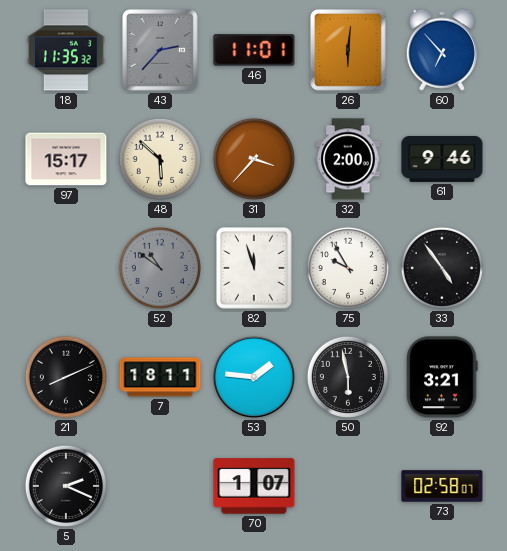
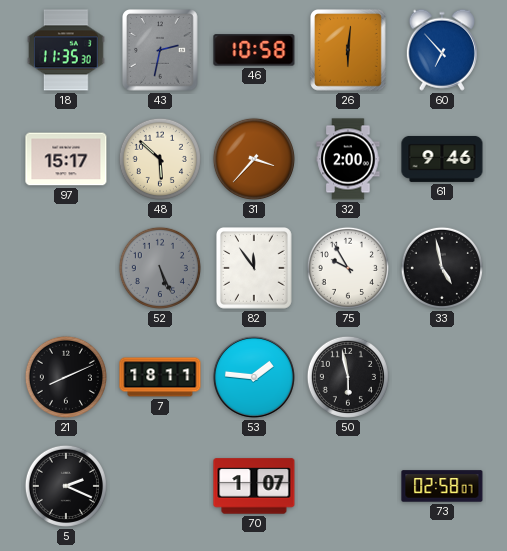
18: 11:35:32 -> 11:35:30 (67, 50)
43: 2:37 -> 2:32 (161, 51)
46: 11:01 -> 10:58 (254, 50)
52: 10:51 -> 5:26 (160, 268)
82: 11:57 -> 11:54 (255, 269)
33: 4:54 -> 4:58 (442, 268)
92: 3:21 -> none (442, 377)
